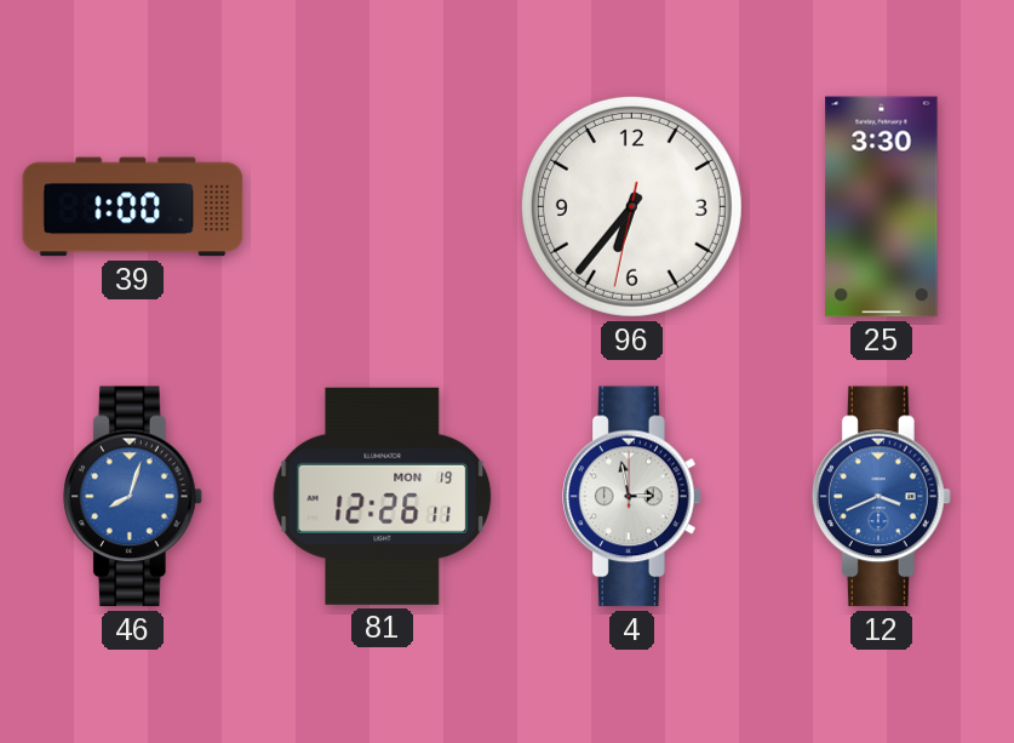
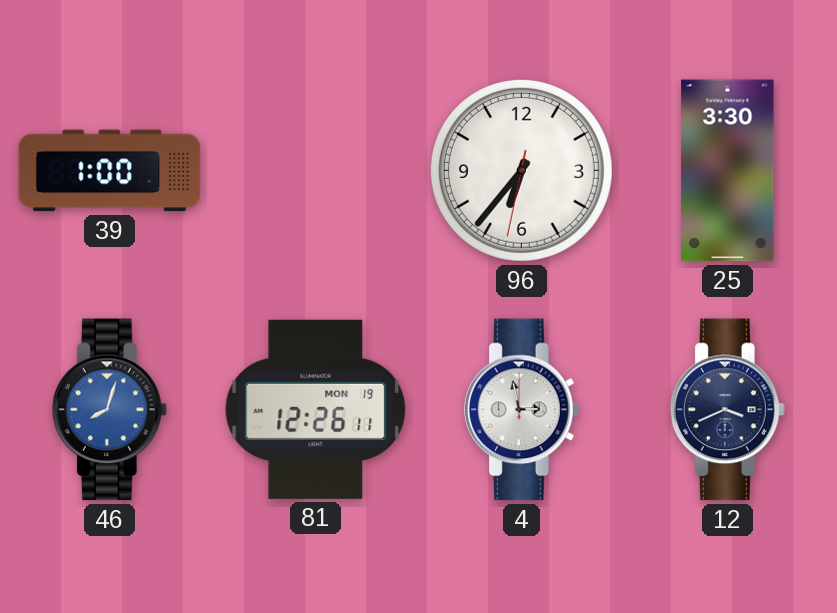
12 dial: blue -> navy (727, 410)
